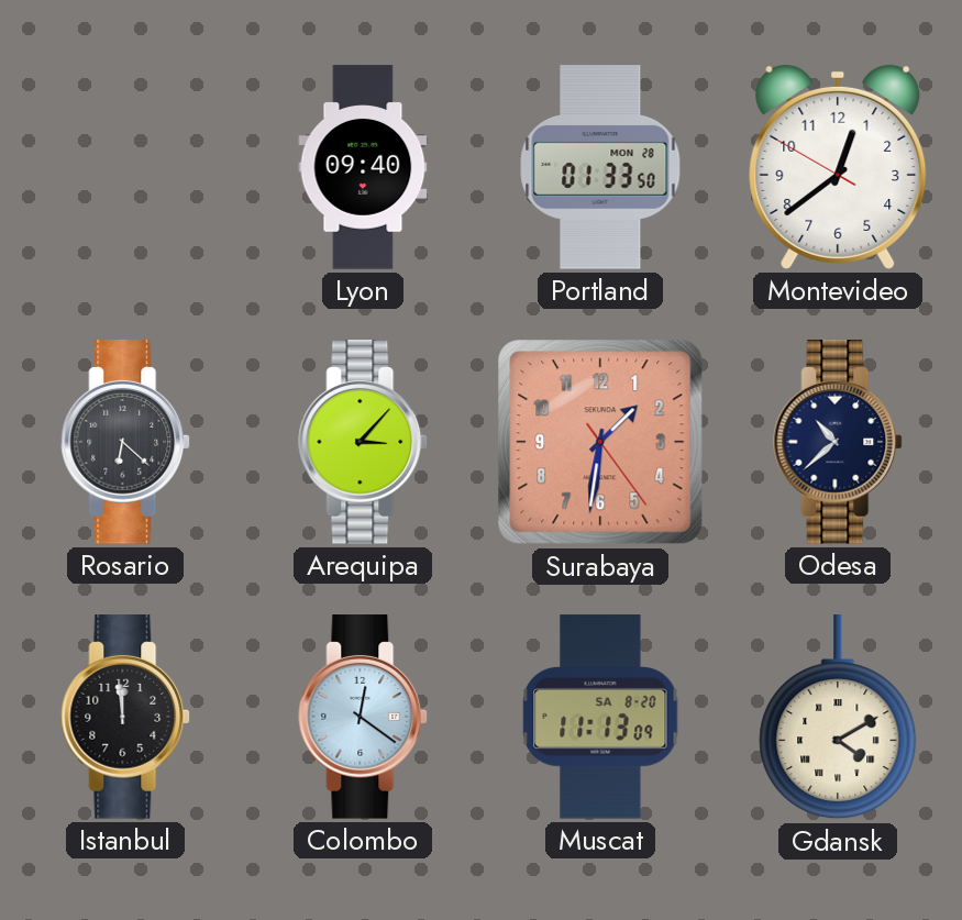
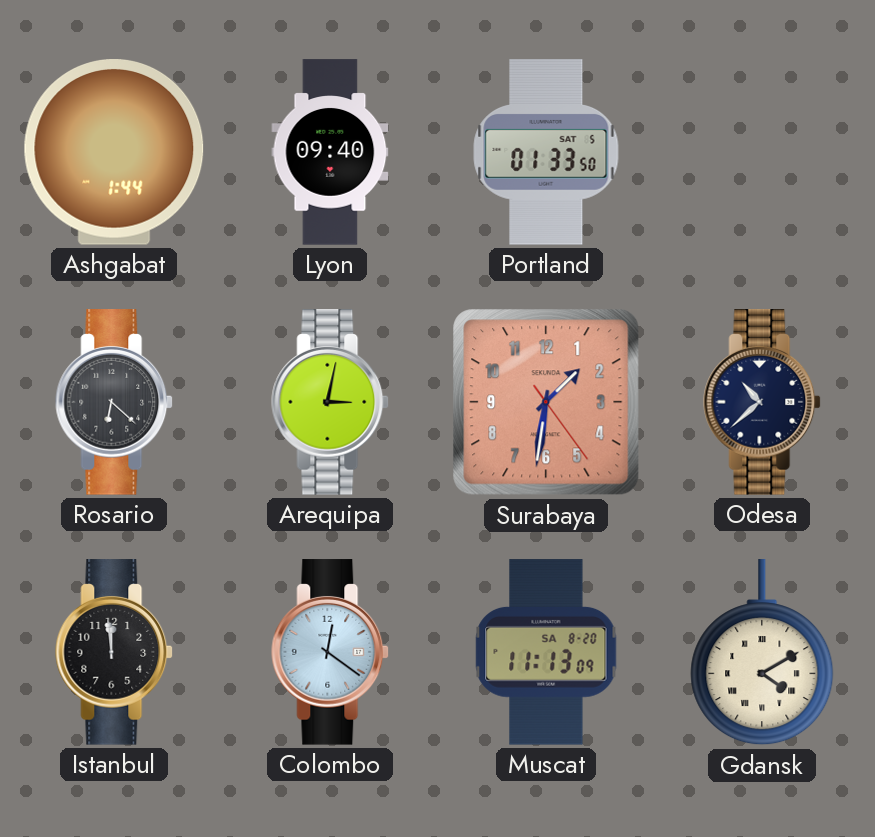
Ashgabat: none -> 1:44 (114, 153)
Portland date: MON 28 -> SAT 5 (546, 152)
Montevideo: 12:38 -> none (838, 167)
Arequipa: 3:07 -> 3:02 (331, 402)
